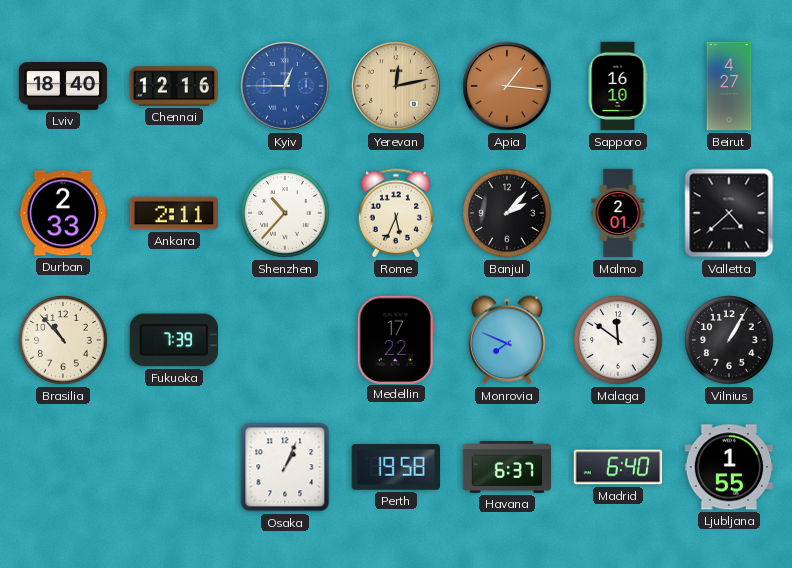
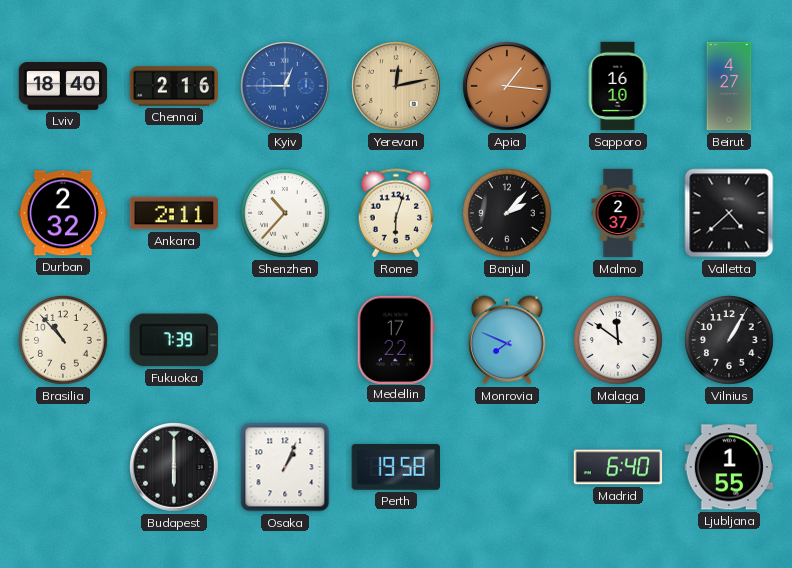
Chennai: 12:16 -> 2:16 (174, 86)
Durban: 2:33 -> 2:32 (63, 213)
Rome: 5:34 -> 6:03 (396, 213)
Malmo: 2:01 -> 2:37 (618, 213)
Budapest: none -> 6:00 (174, 467)
Havana: 6:37 -> none (507, 467)
